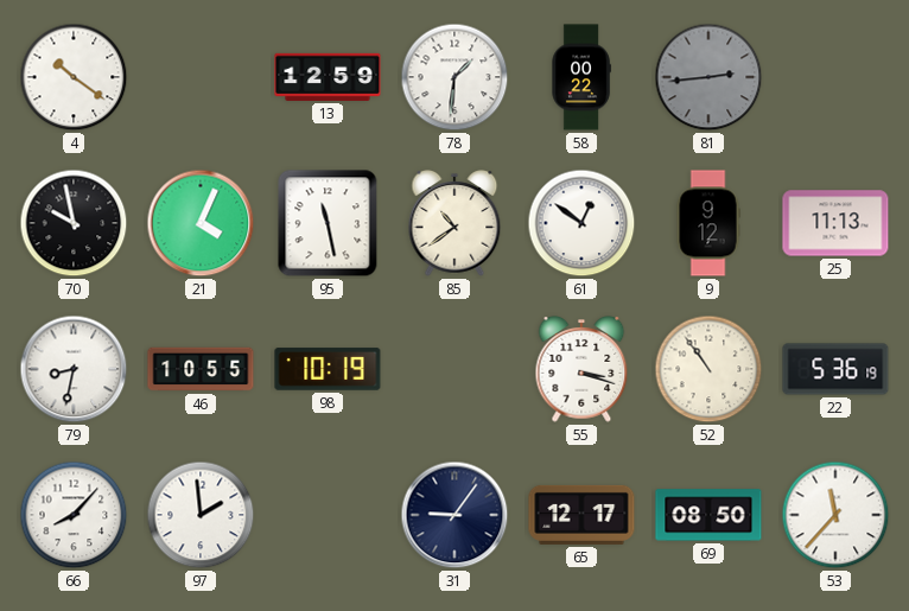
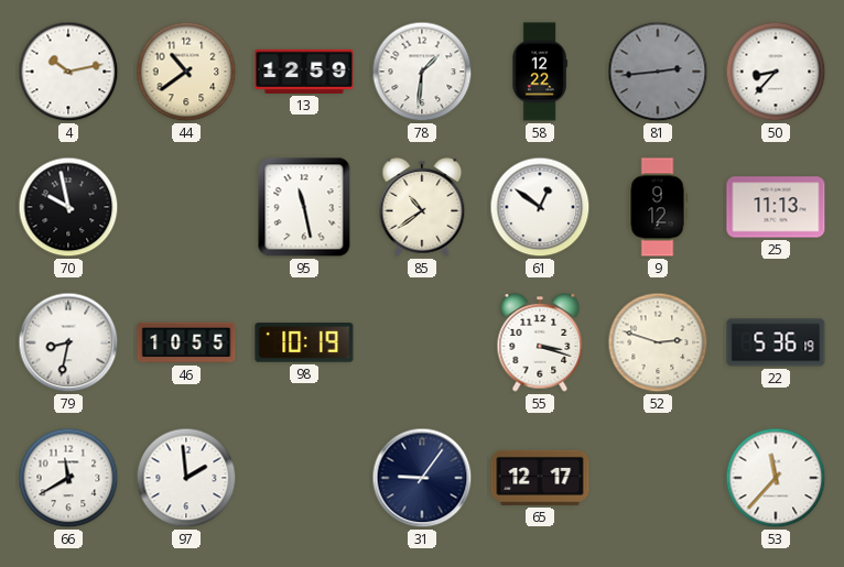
4: 10:21 -> 10:13 (68, 72)
44: none -> 10:39 (186, 72)
58: 00:22 -> 12:22 (540, 72)
50: none -> 8:37 (776, 72)
21: 4:04 -> none (201, 223)
52: 10:54 -> 2:48 (658, 342)
66: 8:07 -> 11:40 (68, 478)
69: 08:50 -> none (708, 515)
